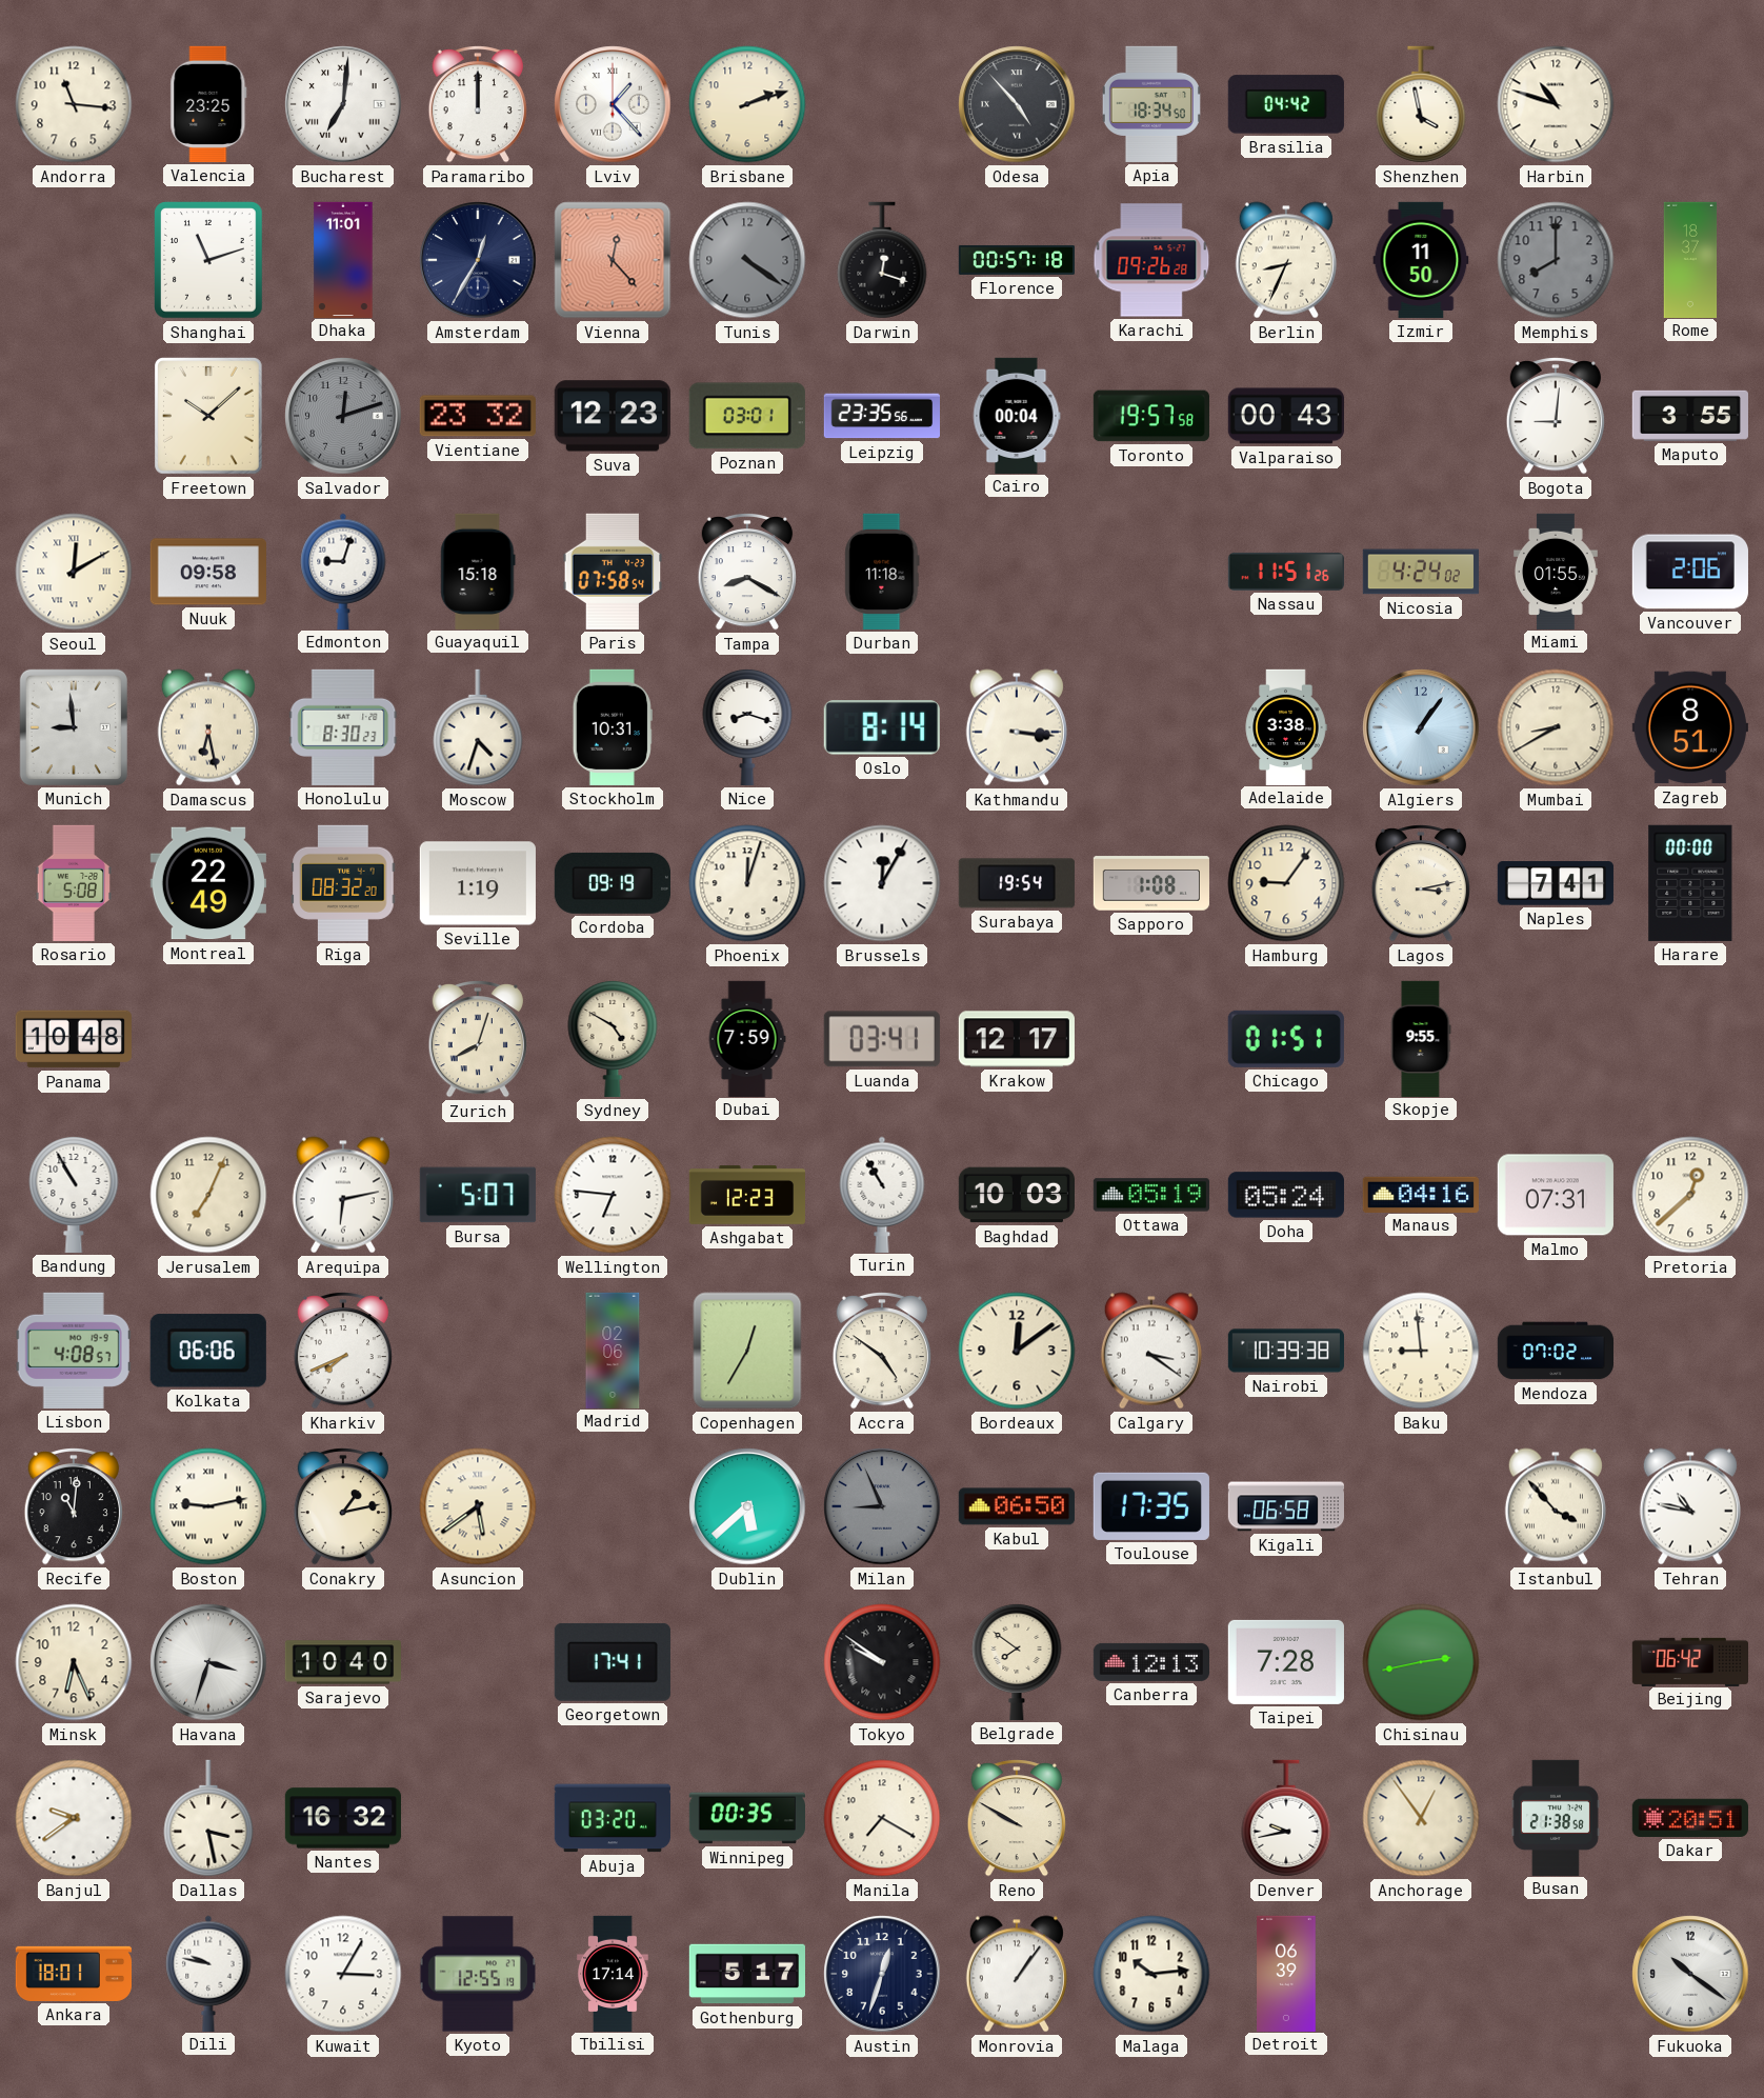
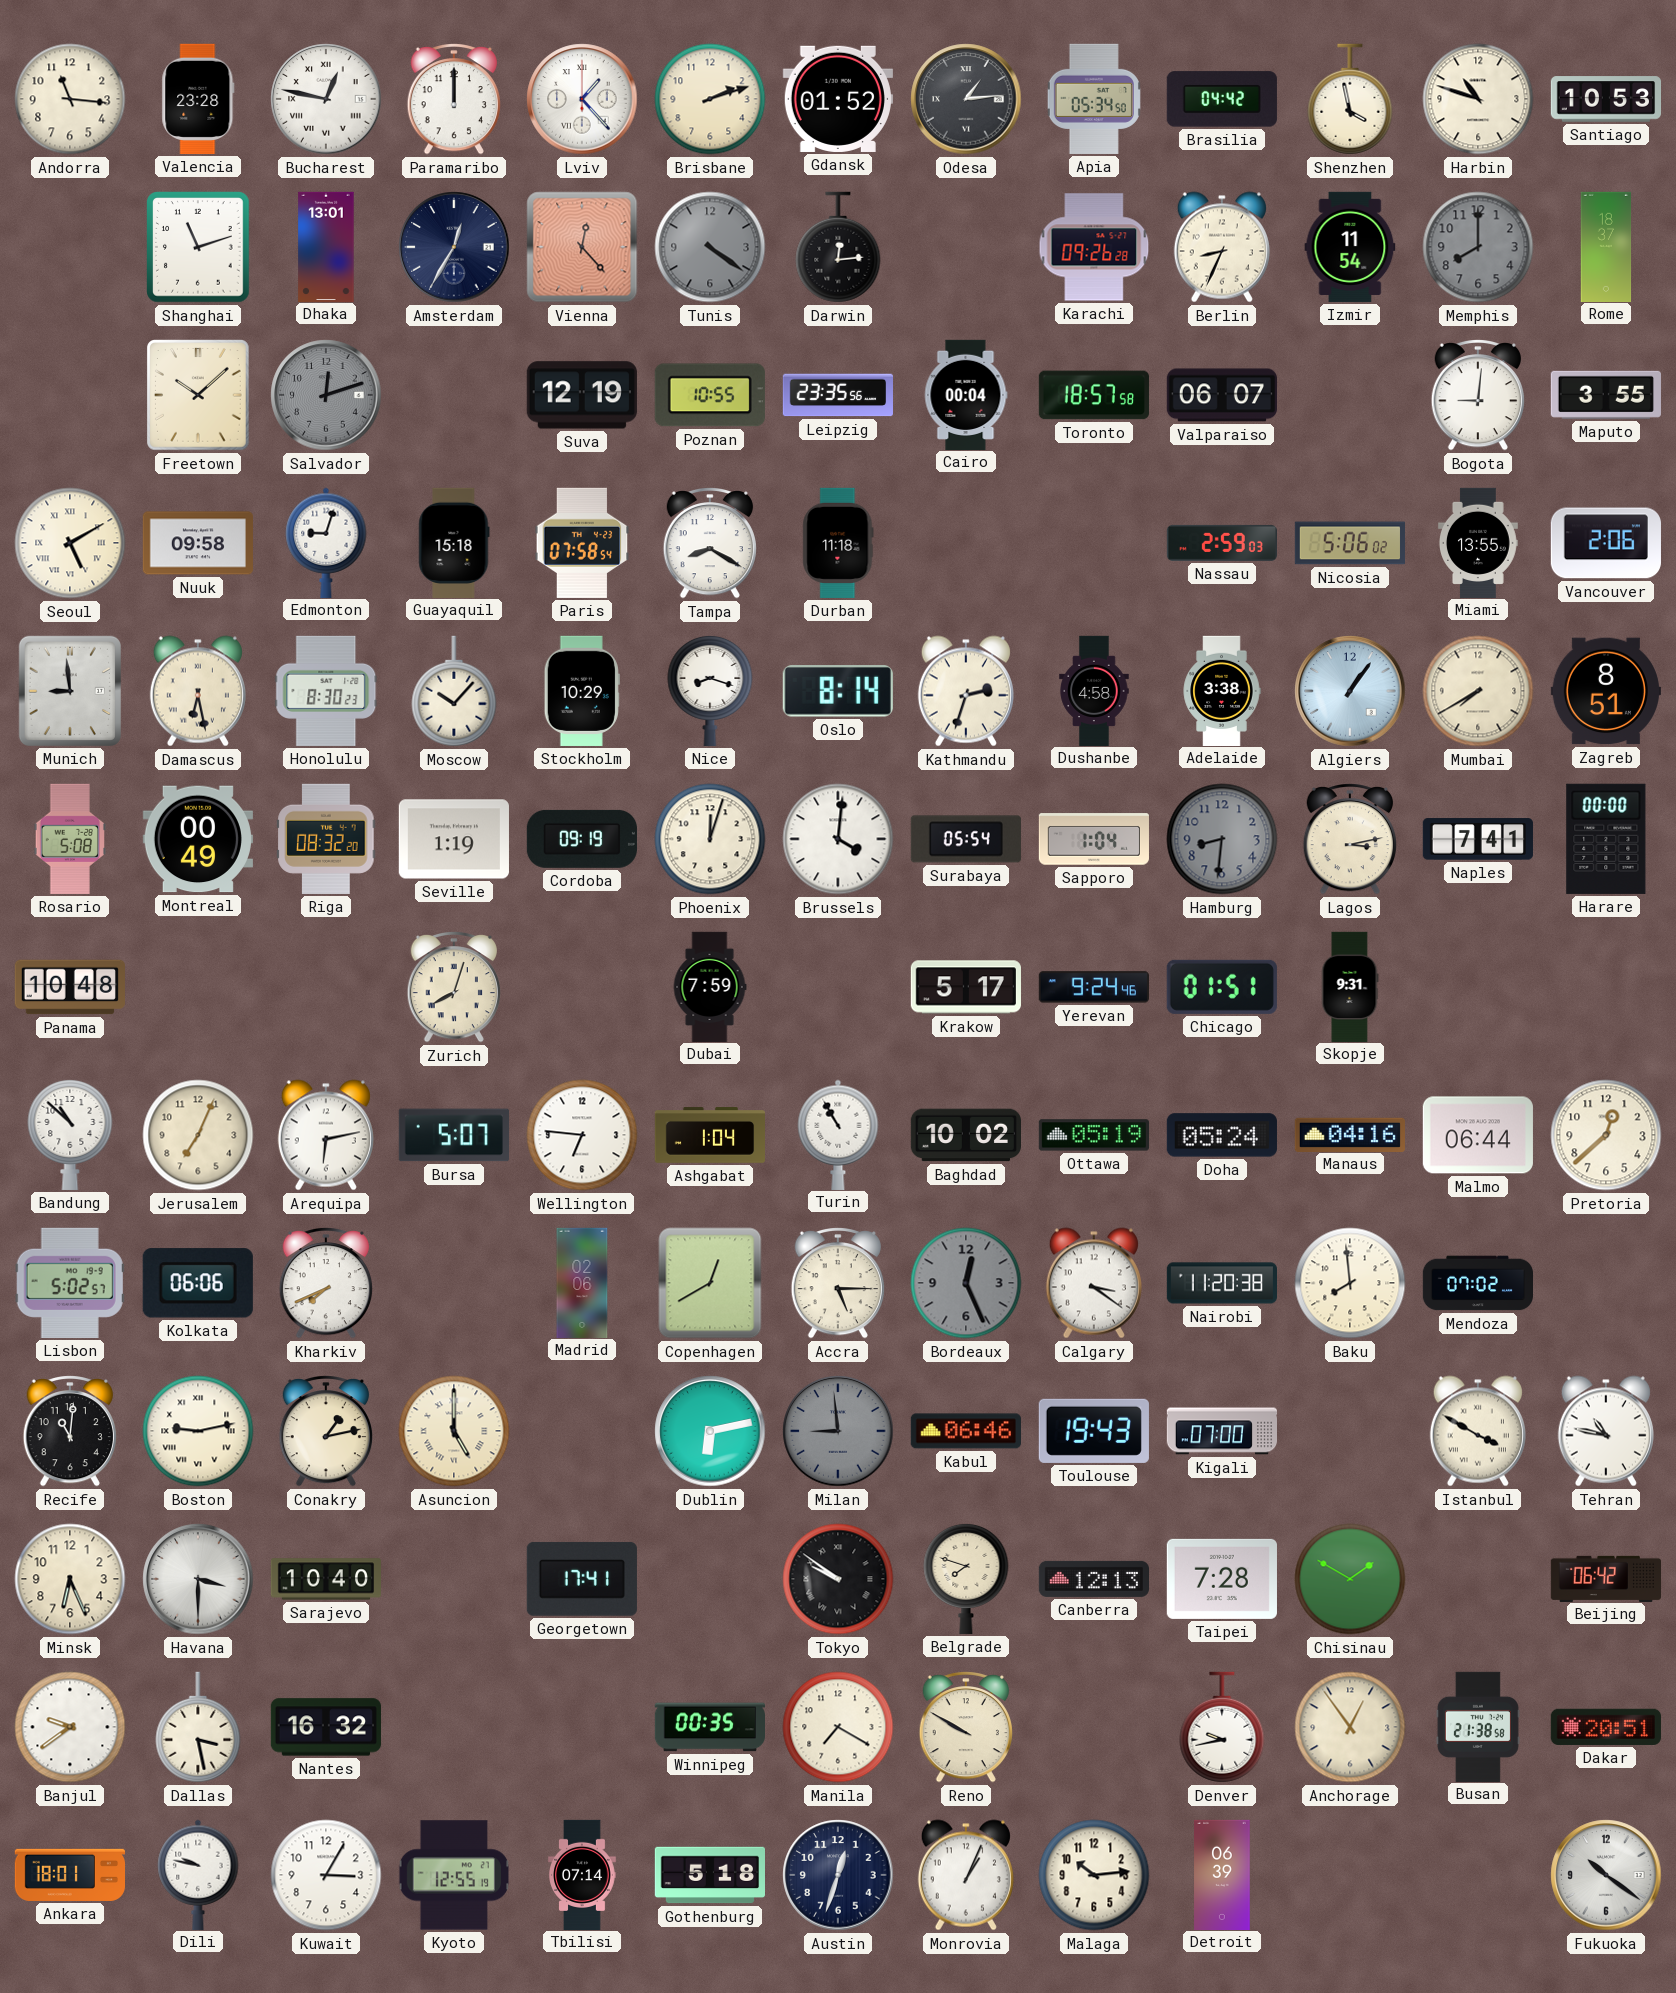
Valencia: 23:25 -> 23:28 (198, 99)
Bucharest: 7:01 -> 12:47 (326, 99)
Gdansk: none -> 01:52 (838, 99)
Odesa: 4:53 -> 1:14 (966, 99)
Apia: 18:34 -> 05:34 (1094, 99)
Santiago: none -> 10:53 (1605, 99)
Dhaka: 11:01 -> 13:01 (326, 246)
Darwin: 12:18 -> 12:14 (838, 247)
Florence: 00:57 -> none (1016, 260)
Izmir: 11:50 -> 11:54 (1350, 247)
Vientiane: 23:32 -> none (478, 416)
Suva: 12:23 -> 12:19 (582, 395)
Poznan: 03:01 -> 10:55 (710, 395)
Toronto: 19:57 -> 18:57 (1094, 395)
Valparaiso: 00:43 -> 06:07 (1222, 395)
Seoul: 12:10 -> 5:10 (70, 543)
Nassau: 11:51 -> 2:59 (1221, 543)
Nicosia: 4:24 -> 5:06 (1350, 543)
Miami: 01:55 -> 13:55 (1478, 542)
Moscow: 4:33 -> 10:07 (454, 691)
Stockholm: 10:31 -> 10:29 (582, 691)
Kathmandu: 3:16 -> 2:33 (966, 691)
Dushanbe: none -> 4:58 (1094, 690)
Mumbai: 8:40 -> 7:40 (1478, 691)
Montreal: 22:49 -> 00:49 (198, 839)
Brussels: 12:05 -> 4:01 (838, 839)
Surabaya: 19:54 -> 05:54 (966, 839)
Sapporo: 1:08 -> 1:04 (1094, 839)
Hamburg: 9:06 -> 8:31 (1222, 839)
Hamburg dial: cream -> grey (1222, 839)
Sydney: 4:50 -> none (613, 1038)
Luanda: 03:41 -> none (882, 1039)
Krakow: 12:17 -> 5:17 (966, 987)
Yerevan: none -> 9:24 (1094, 987)
Skopje: 9:55 -> 9:31 (1350, 986)
Bandung: 10:55 -> 10:52 (70, 1134)
Ashgabat: 12:23 -> 1:04 (709, 1135)
Baghdad: 10:03 -> 10:02 (965, 1135)
Malmo: 07:31 -> 06:44 (1478, 1135)
Lisbon: 4:08 -> 5:02 (70, 1283)
Copenhagen: 12:35 -> 12:40 (710, 1283)
Accra: 4:51 -> 5:15 (838, 1284)
Bordeaux: 12:09 -> 12:26 (966, 1283)
Bordeaux dial: cream -> grey (966, 1283)
Nairobi: 10:39 -> 11:20 (1221, 1283)
Baku: 8:59 -> 7:59 (1350, 1283)
Asuncion: 5:39 -> 5:00 (454, 1431)
Dublin: 5:38 -> 6:13 (710, 1431)
Milan: 8:56 -> 8:59 (838, 1431)
Kabul: 06:50 -> 06:46 (966, 1431)
Toulouse: 17:35 -> 19:43 (1094, 1431)
Kigali: 06:58 -> 07:00 (1221, 1431)
Istanbul: 3:53 -> 3:50 (1478, 1431)
Havana: 3:33 -> 3:30 (198, 1579)
Belgrade: 7:51 -> 7:48 (966, 1578)
Chisinau: 2:43 -> 1:50 (1350, 1579)
Abuja: 03:20 -> none (613, 1818)
Tbilisi: 17:14 -> 07:14 (582, 1874)
Gothenburg: 5:17 -> 5:18 (709, 1875)
Monrovia: 1:06 -> 1:04 (966, 1875)
